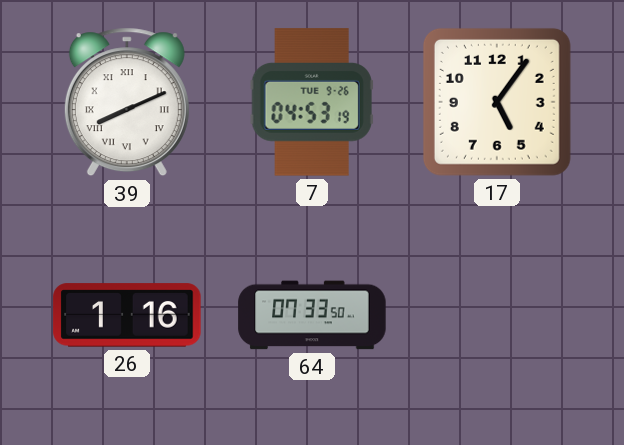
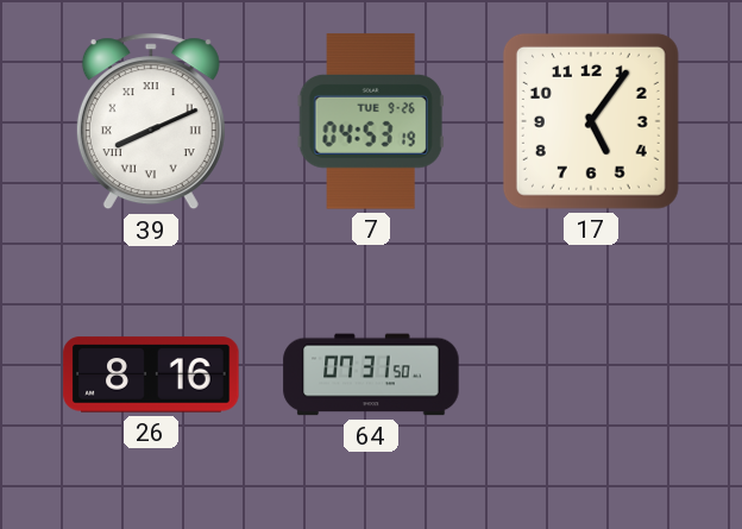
26: 1:16 -> 8:16 (151, 374)
64: 07:33 -> 07:31 (371, 374)
